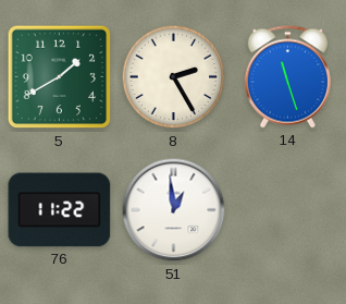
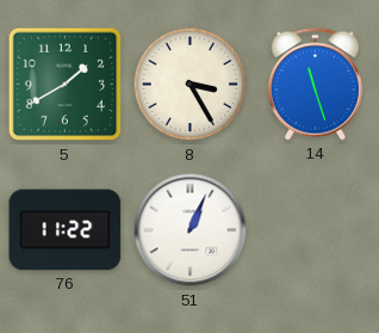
8: 2:25 -> 3:25 (191, 85)
51: 12:59 -> 1:04 (191, 230)
